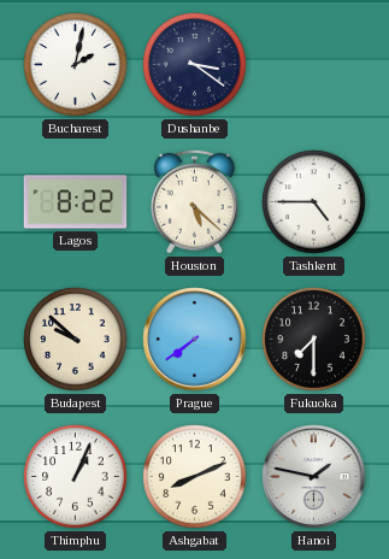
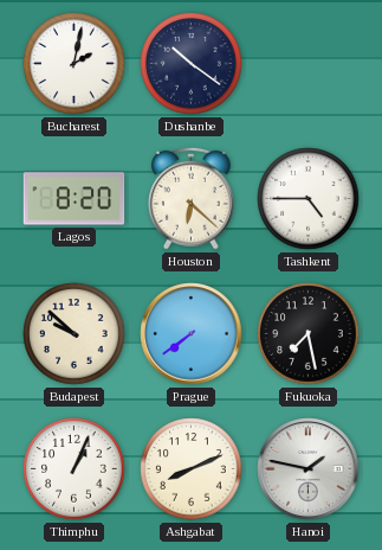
Dushanbe: 3:21 -> 10:21 (192, 64)
Lagos: 8:22 -> 8:20 (75, 199)
Houston: 5:22 -> 6:22 (192, 198)
Fukuoka: 7:30 -> 7:28 (309, 334)
